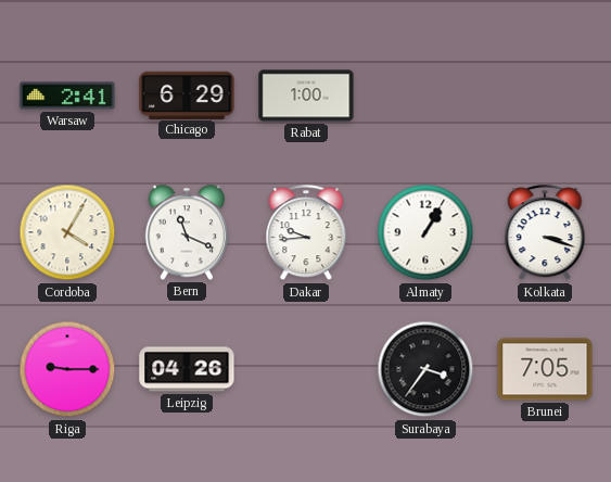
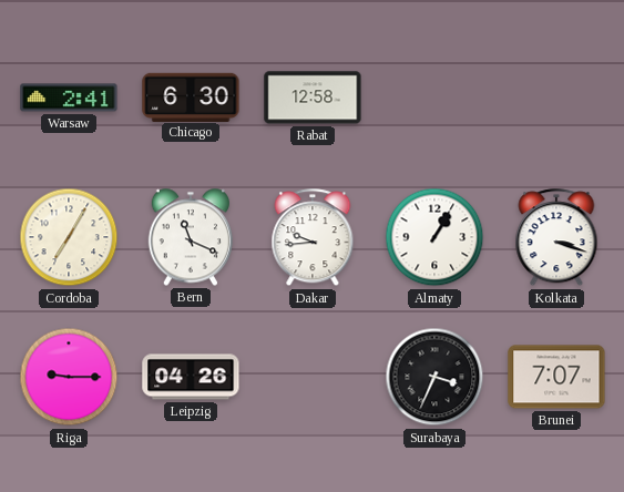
Chicago: 6:29 -> 6:30 (191, 96)
Rabat: 1:00 -> 12:58 (313, 98)
Cordoba: 4:05 -> 7:05 (69, 237)
Surabaya: 3:36 -> 3:34 (434, 377)
Brunei: 7:05 -> 7:07 (556, 377)
